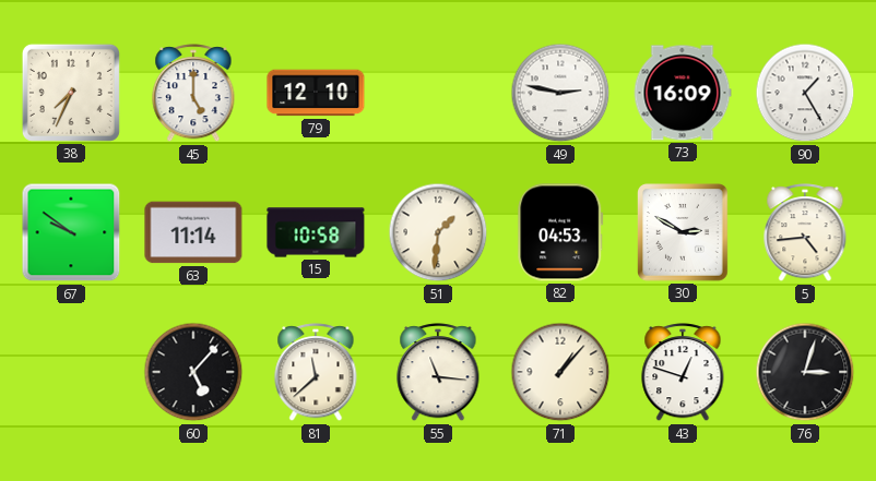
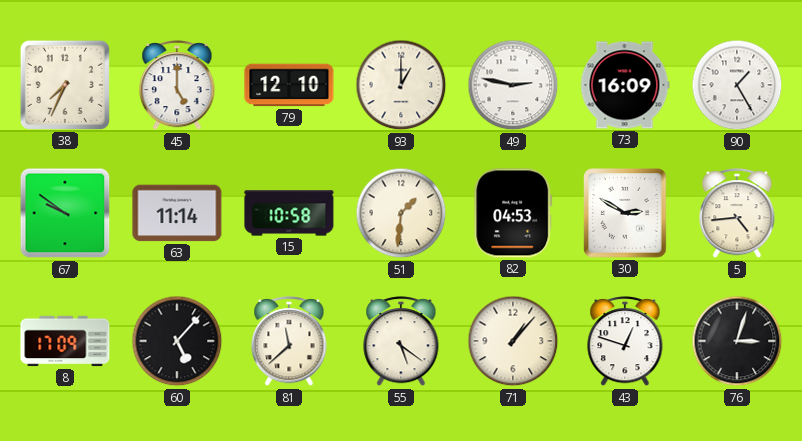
93: none -> 1:00 (401, 85)
8: none -> 17:09 (65, 341)
55: 11:16 -> 5:21 (401, 342)
